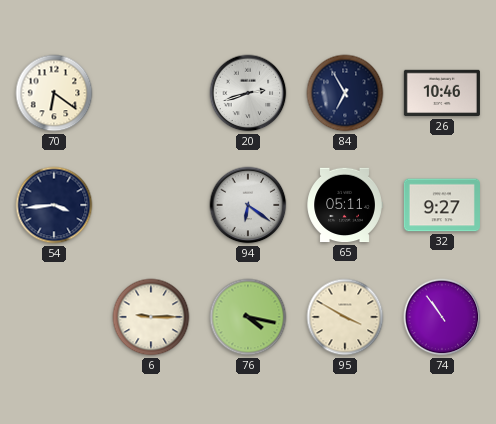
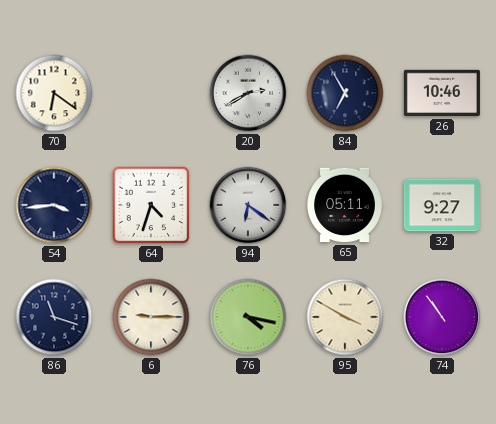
20: 2:42 -> 2:40 (248, 93)
64: none -> 4:33 (151, 205)
86: none -> 11:18 (54, 317)
